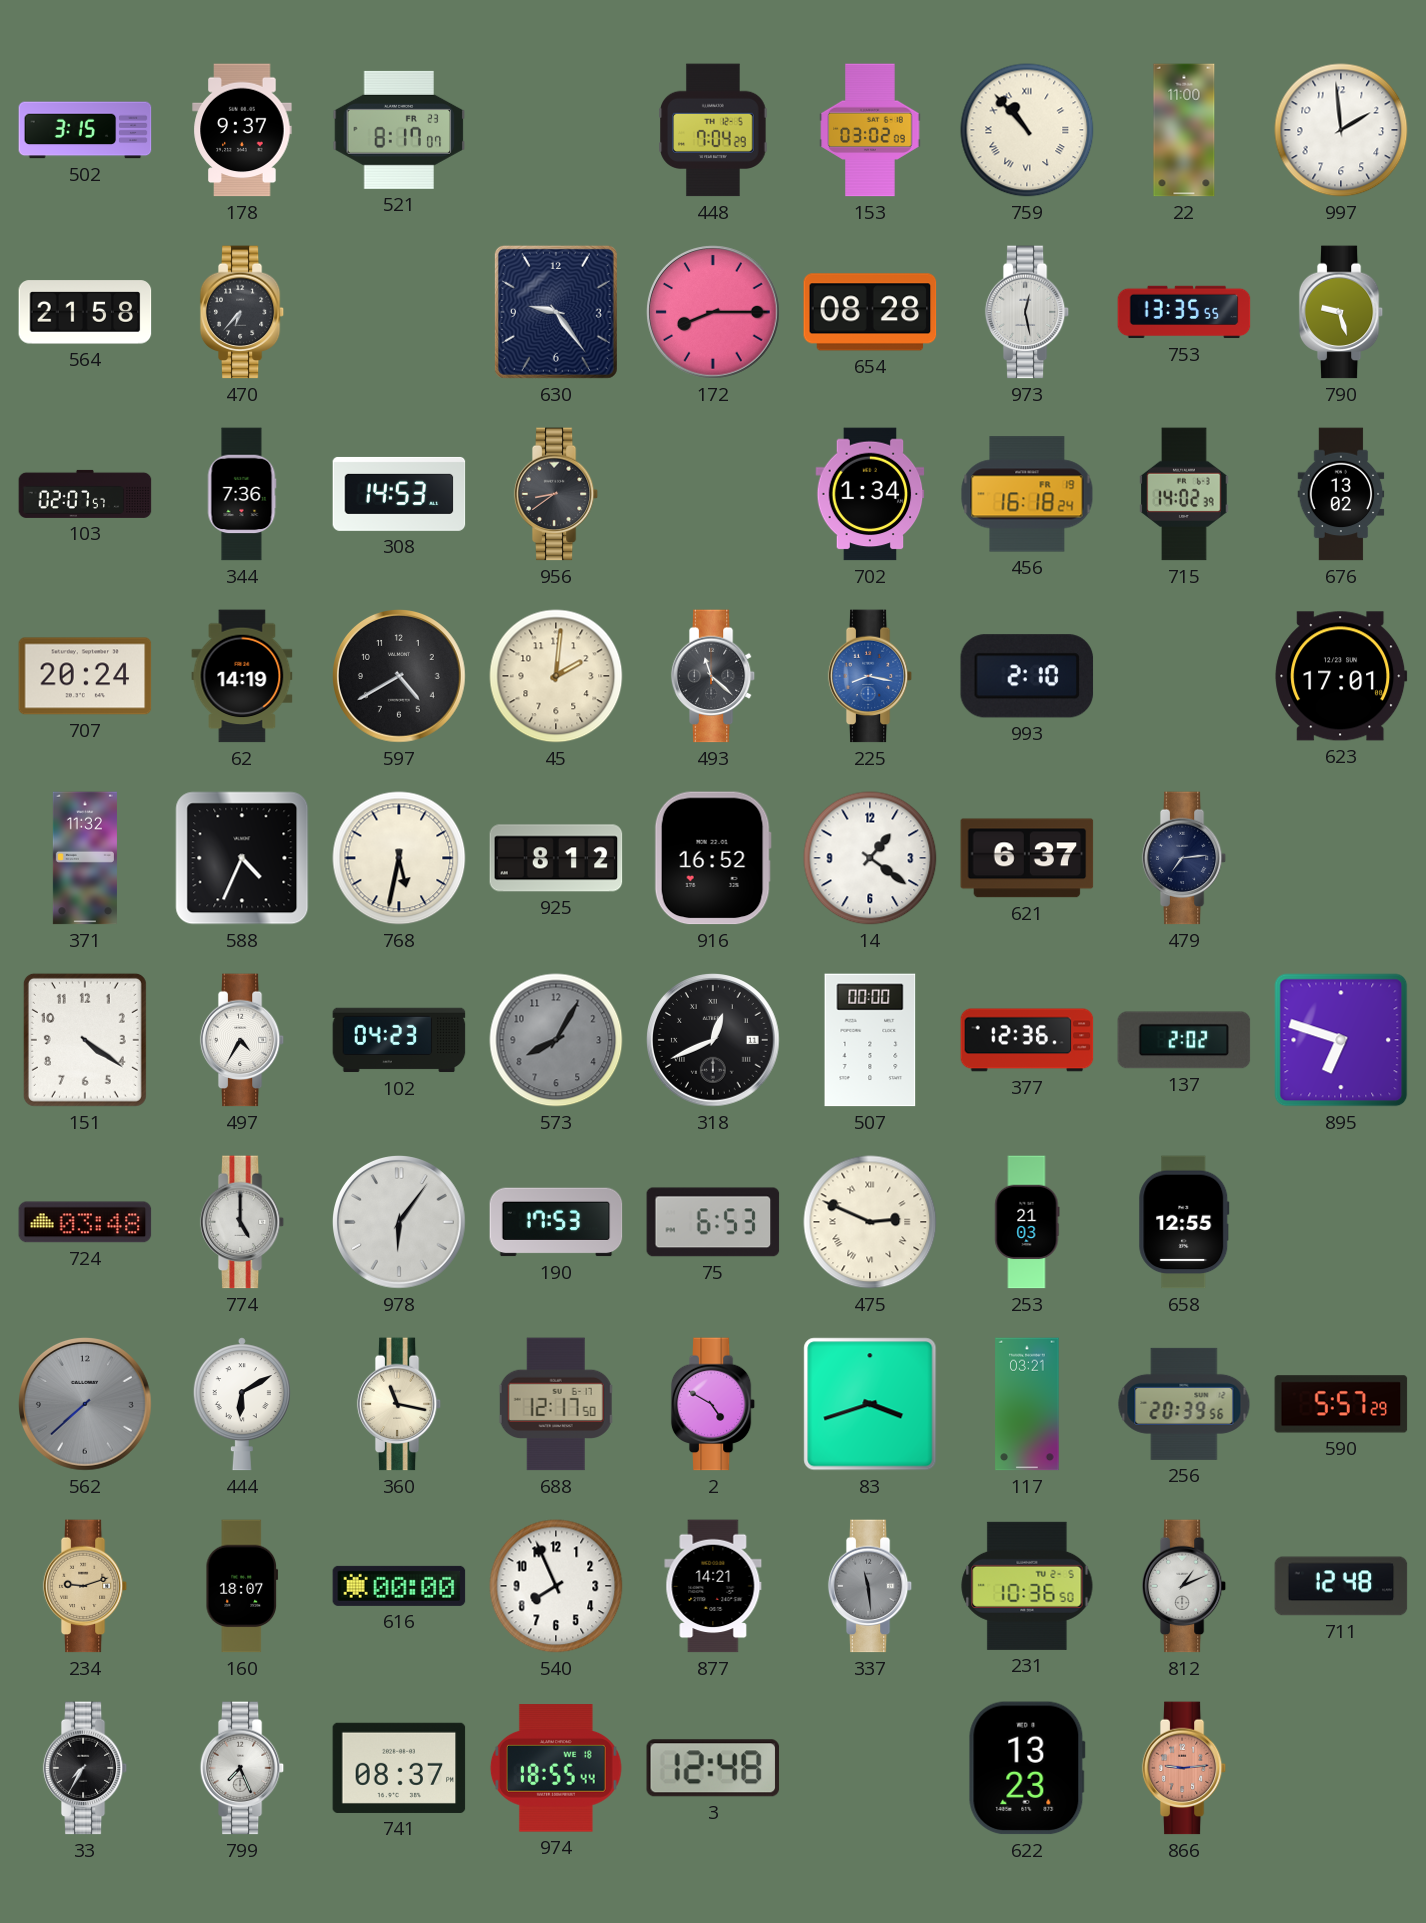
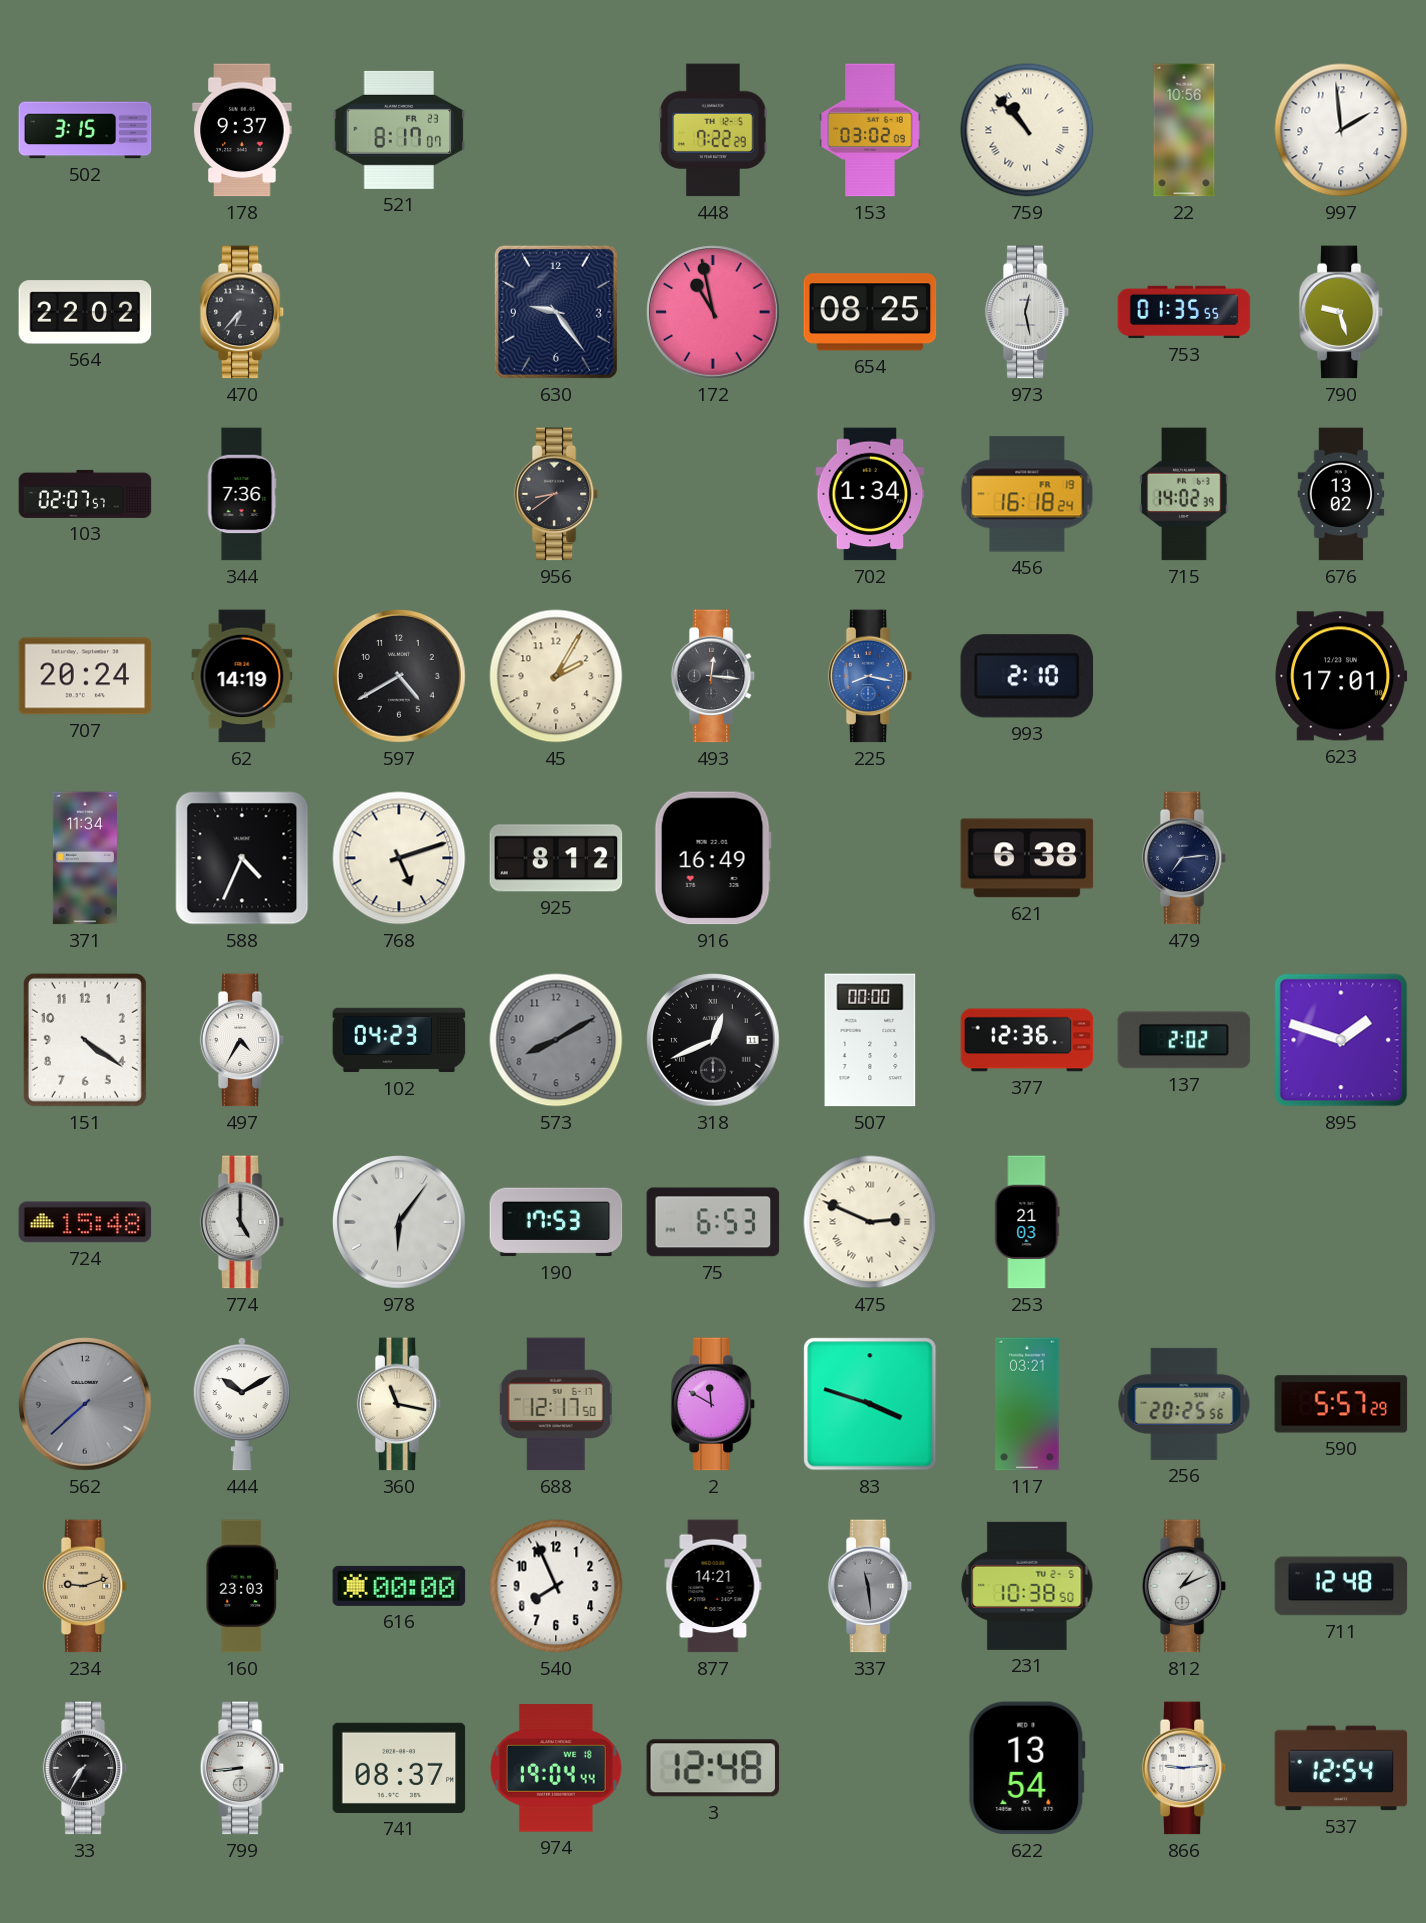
448: 7:04 -> 7:22 (713, 130)
22: 11:00 -> 10:56 (1184, 130)
564: 21:58 -> 22:02 (85, 312)
172: 8:15 -> 10:58 (714, 313)
654: 08:28 -> 08:25 (870, 312)
753: 13:35 -> 01:35 (1184, 312)
308: 14:53 -> none (399, 494)
45: 2:01 -> 2:05 (556, 676)
493: 11:22 -> 12:16 (713, 676)
371: 11:32 -> 11:34 (85, 858)
768: 5:32 -> 5:12 (399, 858)
916: 16:52 -> 16:49 (713, 858)
14: 1:21 -> none (870, 858)
621: 6:37 -> 6:38 (1027, 858)
573: 8:05 -> 8:10 (556, 1040)
895: 6:48 -> 1:48 (1341, 1040)
724: 03:48 -> 15:48 (85, 1222)
658: 12:55 -> none (1184, 1222)
444: 6:10 -> 10:10 (242, 1404)
2: 4:50 -> 11:50 (713, 1404)
83: 3:42 -> 3:48 (870, 1404)
256: 20:39 -> 20:25 (1184, 1404)
160: 18:07 -> 23:03 (242, 1586)
231: 10:36 -> 10:38 (1027, 1586)
799: 7:26 -> 8:44 (242, 1768)
974: 18:55 -> 19:04 (556, 1768)
622: 13:23 -> 13:54 (1027, 1768)
866 dial: salmon -> white (1184, 1768)
537: none -> 12:54 (1341, 1768)
